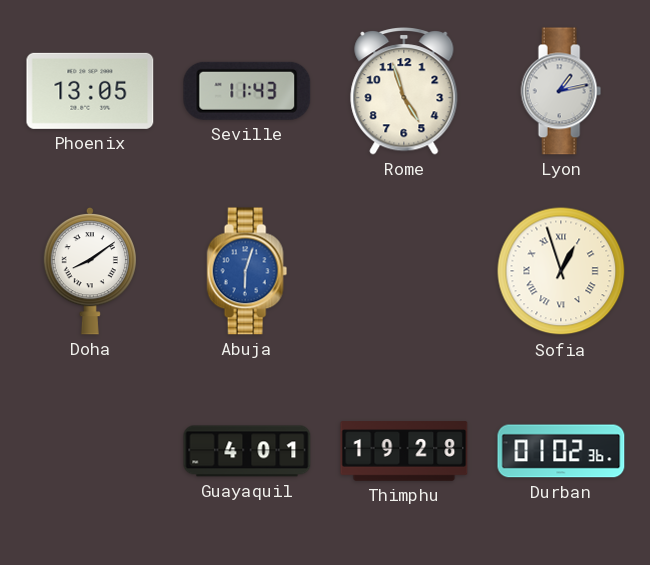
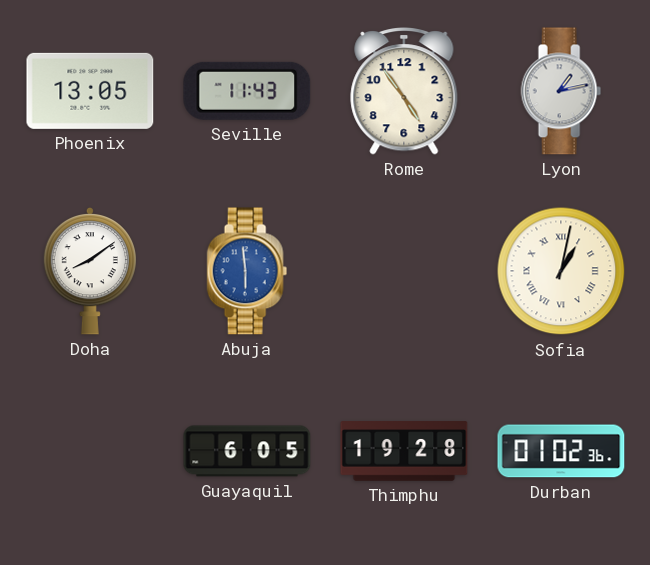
Rome: 4:57 -> 4:54 (404, 92)
Abuja: 6:03 -> 5:59 (247, 271)
Sofia: 12:57 -> 1:02 (561, 271)
Guayaquil: 4:01 -> 6:05 (247, 451)
